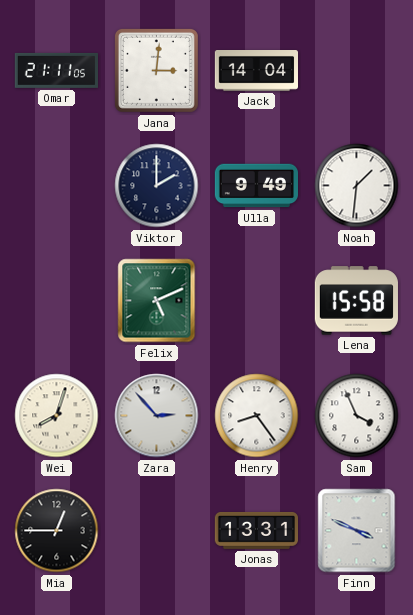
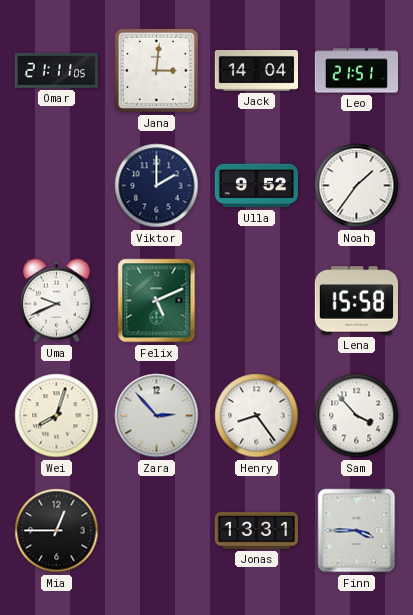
Leo: none -> 21:51 (356, 71)
Ulla: 9:49 -> 9:52 (256, 186)
Noah: 1:31 -> 1:36 (357, 186)
Uma: none -> 9:41 (56, 301)
Sam: 3:56 -> 3:53 (357, 416)
Finn: 3:49 -> 3:45 (357, 531)
